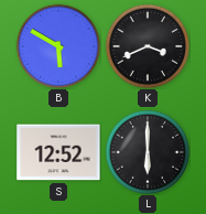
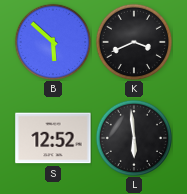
B: 5:50 -> 5:52 (52, 41)
L: 6:00 -> 5:59 (133, 137)
